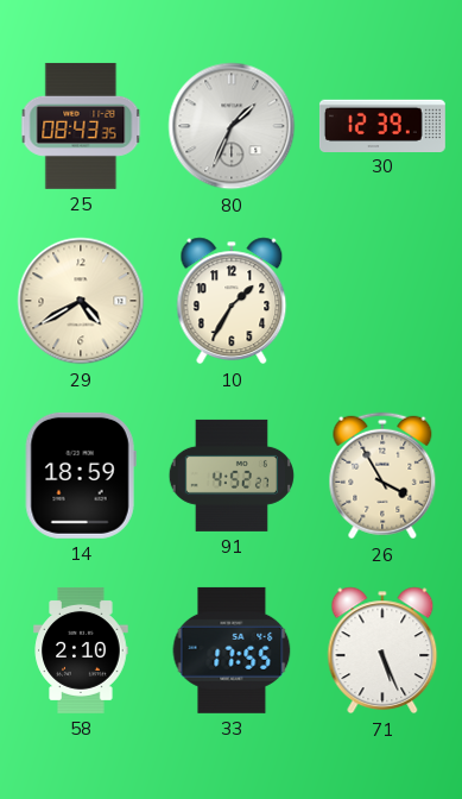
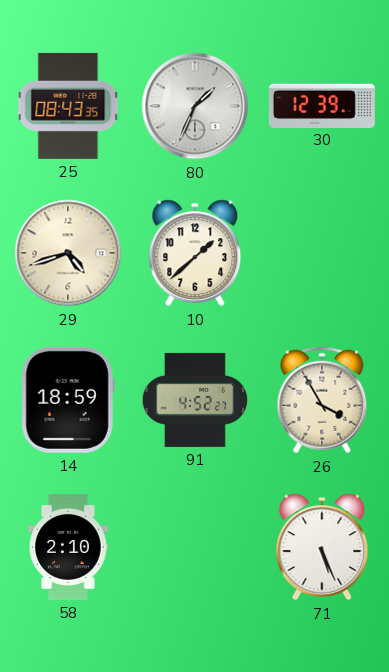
29: 4:40 -> 4:42 (68, 253)
10: 1:35 -> 1:38 (195, 253)
33: 17:55 -> none (232, 650)
